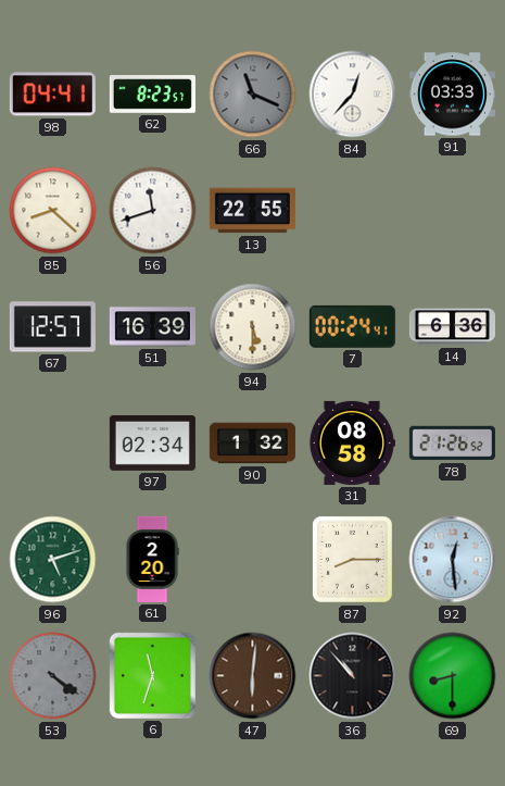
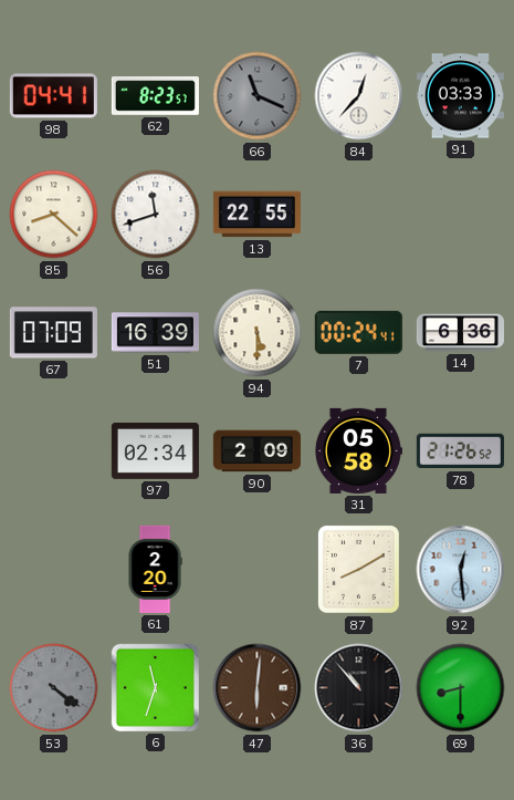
67: 12:57 -> 07:09 (53, 333)
90: 1:32 -> 2:09 (256, 451)
31: 08:58 -> 05:58 (358, 450)
96: 5:12 -> none (53, 560)
87: 8:15 -> 8:10 (358, 569)
